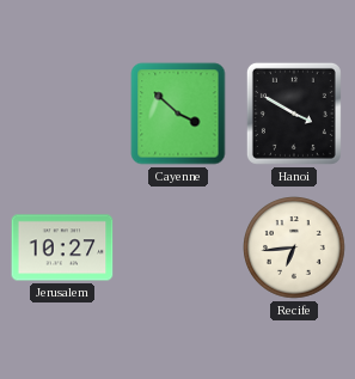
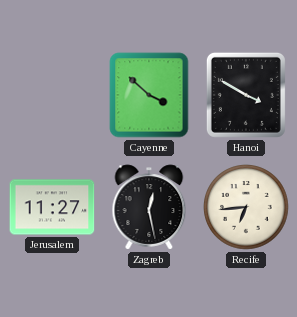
Jerusalem: 10:27 -> 11:27 (52, 207)
Zagreb: none -> 12:28 (149, 207)
